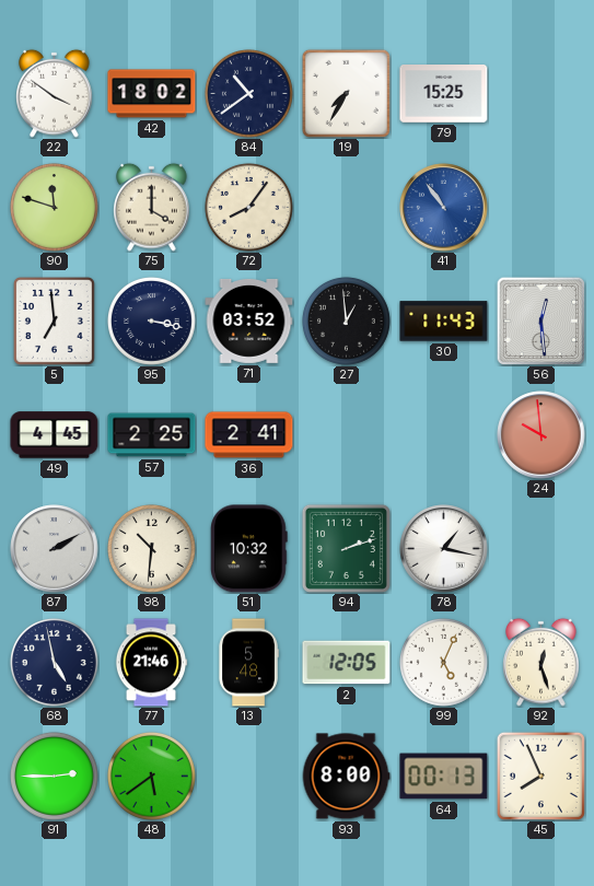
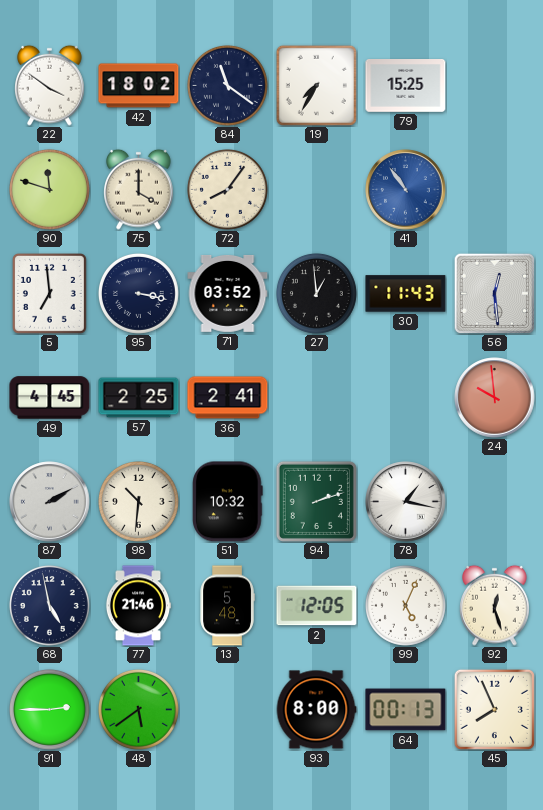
84: 10:39 -> 11:21 (227, 85)
